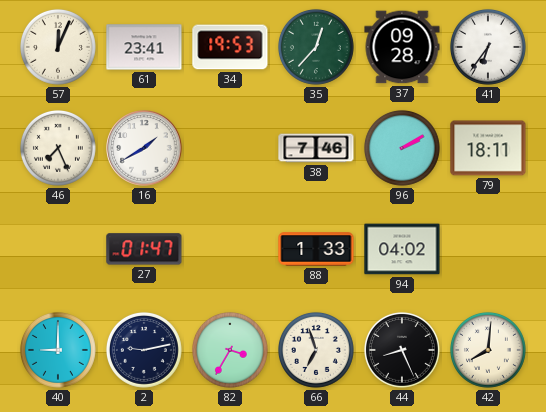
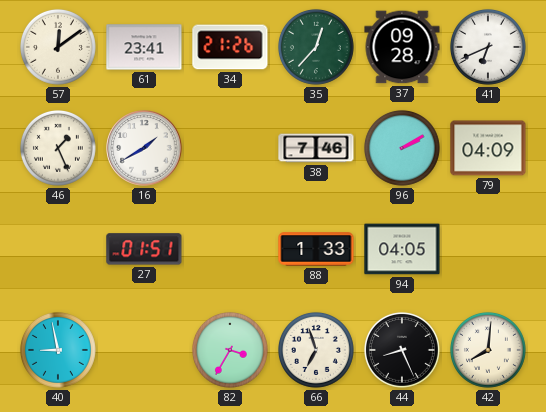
57: 12:04 -> 12:09 (58, 47)
34: 19:53 -> 21:26 (230, 47)
41: 6:36 -> 6:41 (488, 47)
46: 7:26 -> 1:26 (58, 148)
79: 18:11 -> 04:09 (488, 148)
27: 01:47 -> 01:51 (144, 249)
94: 04:02 -> 04:05 (402, 249)
40: 9:00 -> 8:58 (58, 350)
2: 9:13 -> none (144, 350)
